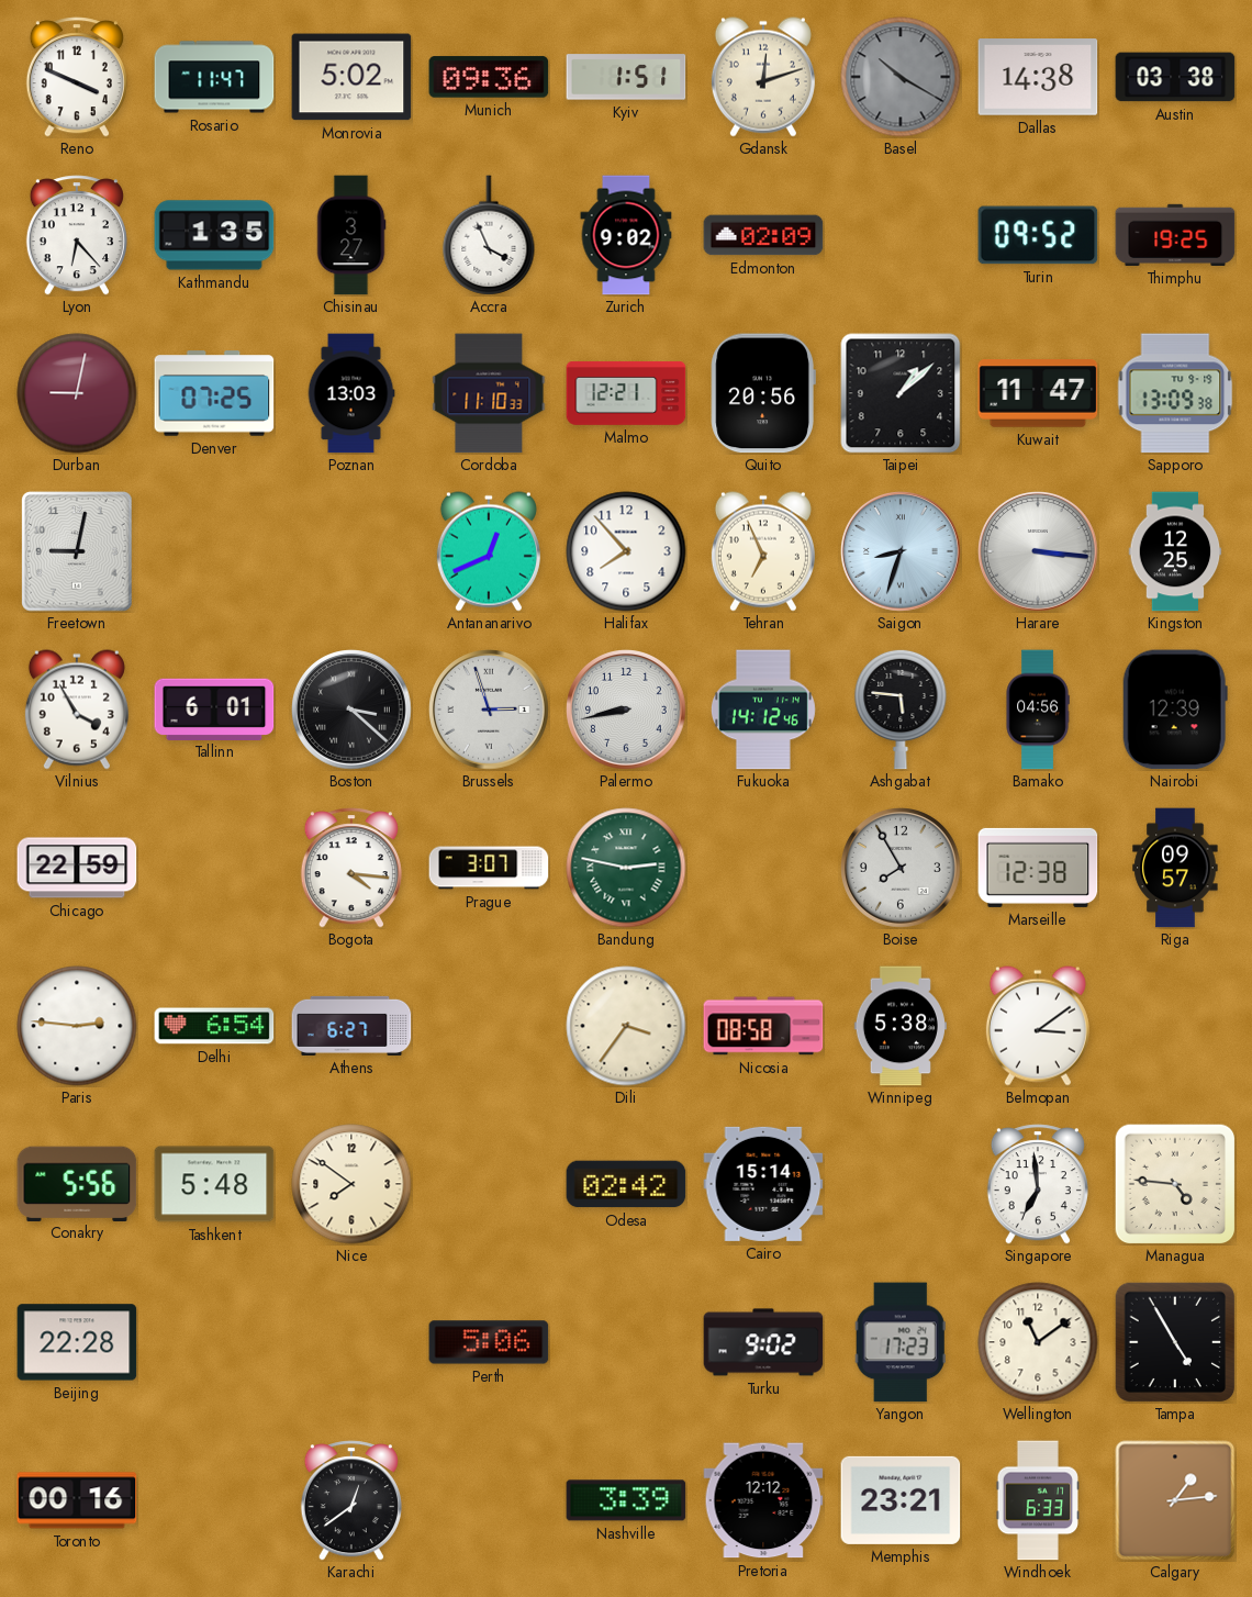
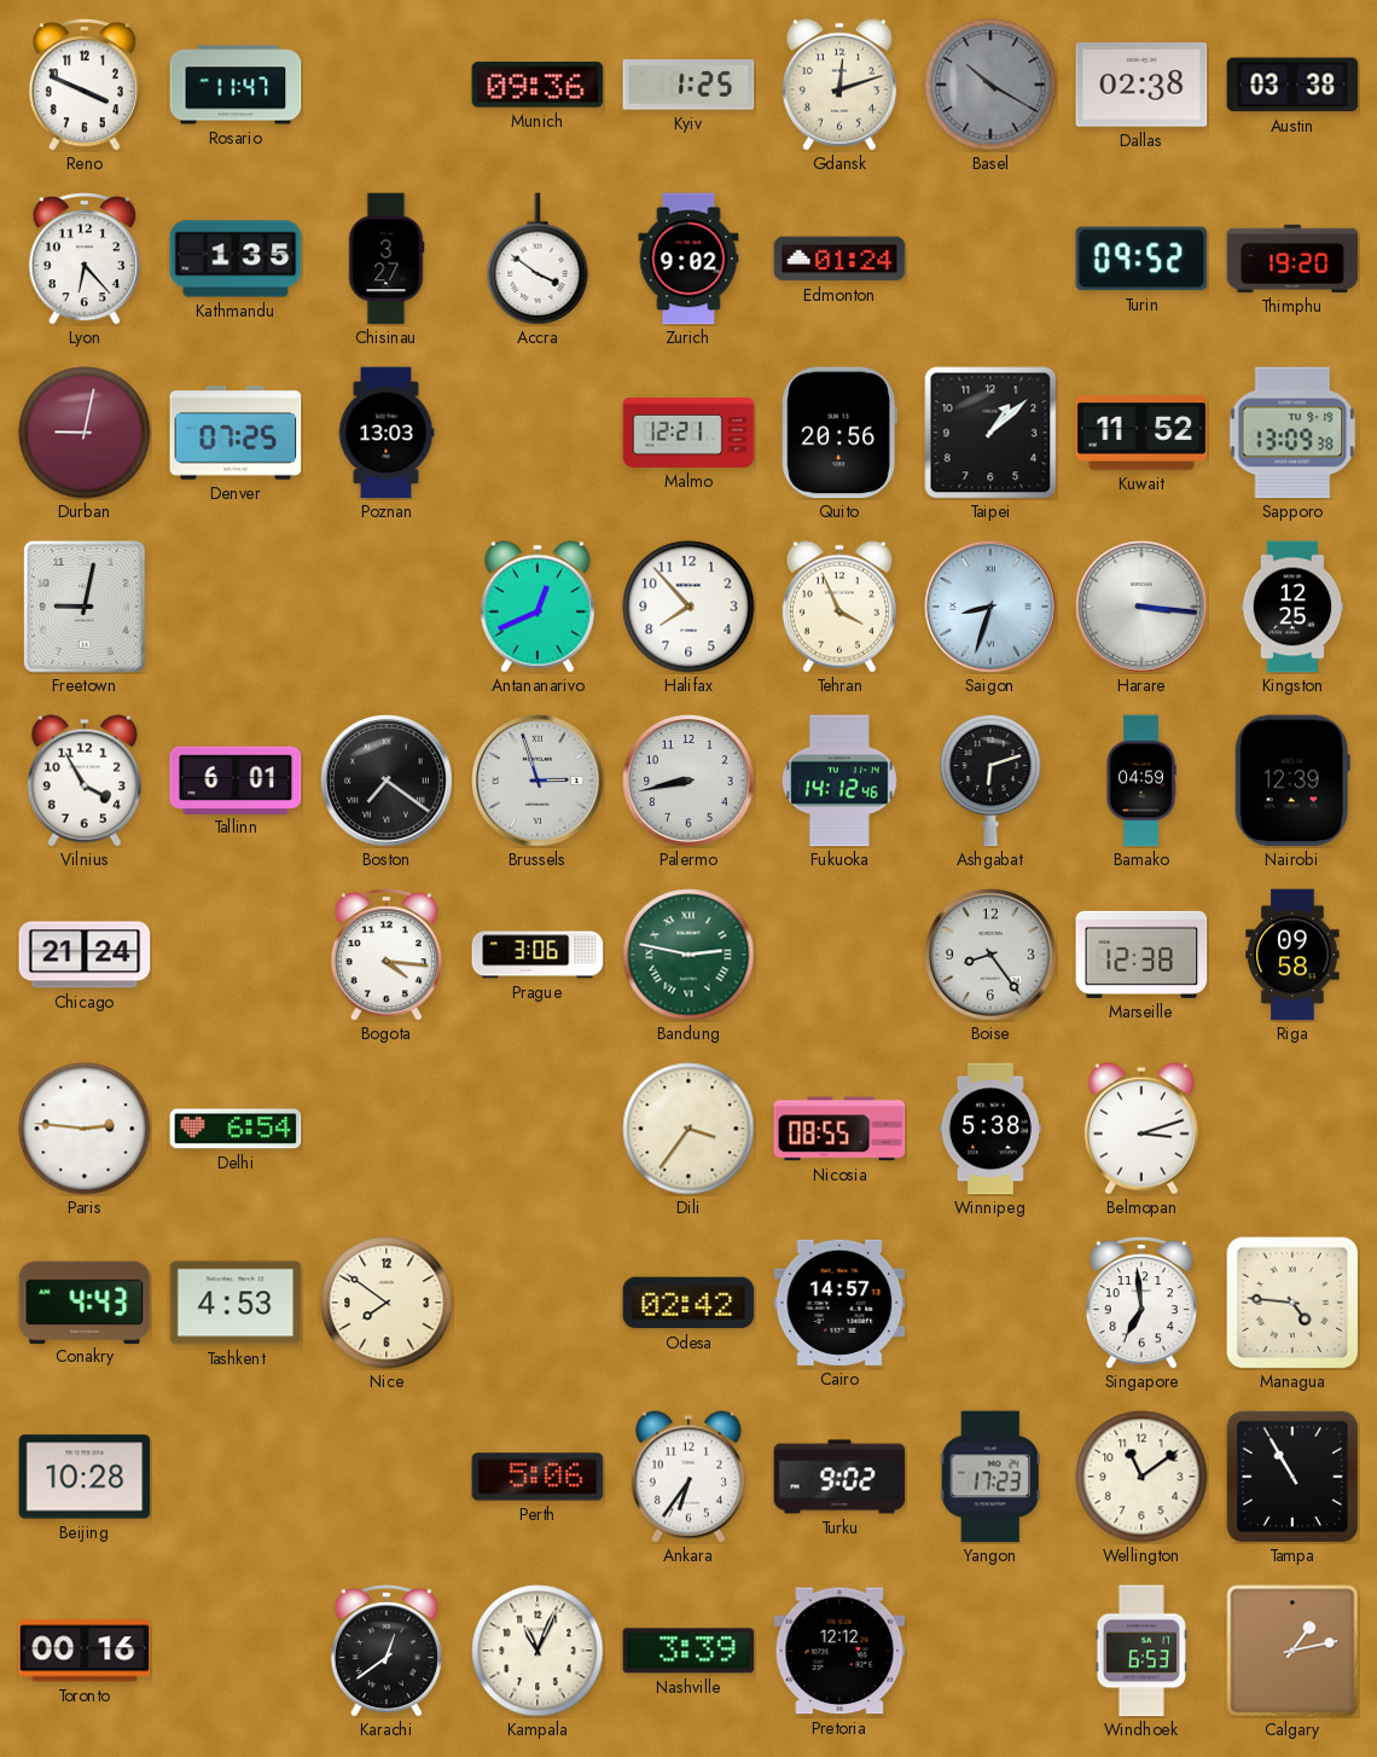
Monrovia: 5:02 -> none (351, 77)
Kyiv: 1:51 -> 1:25 (688, 85)
Dallas: 14:38 -> 02:38 (1141, 85)
Accra: 3:56 -> 3:51 (538, 259)
Edmonton: 02:09 -> 01:24 (839, 259)
Thimphu: 19:25 -> 19:20 (1292, 259)
Cordoba: 11:10 -> none (489, 393)
Kuwait: 11:47 -> 11:52 (1141, 433)
Tehran: 6:56 -> 3:56 (839, 607)
Boston: 3:22 -> 7:21 (387, 781)
Ashgabat: 5:46 -> 6:12 (990, 781)
Bamako: 04:56 -> 04:59 (1141, 781)
Chicago: 22:59 -> 21:24 (85, 955)
Prague: 3:07 -> 3:06 (538, 955)
Boise: 7:55 -> 8:24 (990, 955)
Riga: 09:57 -> 09:58 (1292, 955)
Athens: 6:27 -> none (351, 1026)
Nicosia: 08:58 -> 08:55 (839, 1129)
Belmopan: 3:09 -> 3:12 (1141, 1129)
Conakry: 5:56 -> 4:43 (85, 1301)
Tashkent: 5:48 -> 4:53 (236, 1303)
Cairo: 15:14 -> 14:57 (839, 1303)
Beijing: 22:28 -> 10:28 (85, 1477)
Ankara: none -> 6:36 (688, 1477)
Tampa: 4:55 -> 10:55 (1292, 1477)
Kampala: none -> 11:04 (538, 1651)
Memphis: 23:21 -> none (901, 1500)
Windhoek: 6:33 -> 6:53 (1141, 1651)
Calgary: 1:14 -> 1:13 (1292, 1651)
